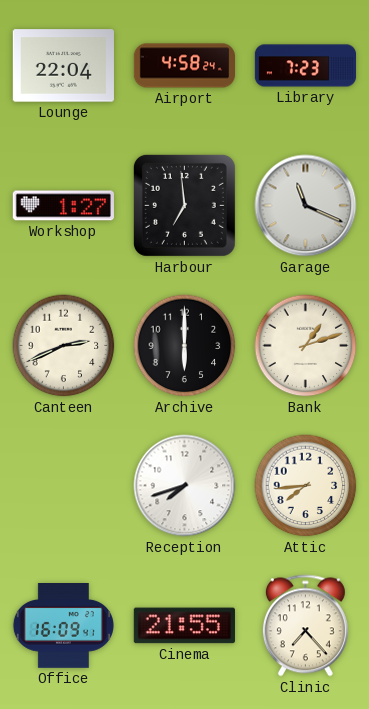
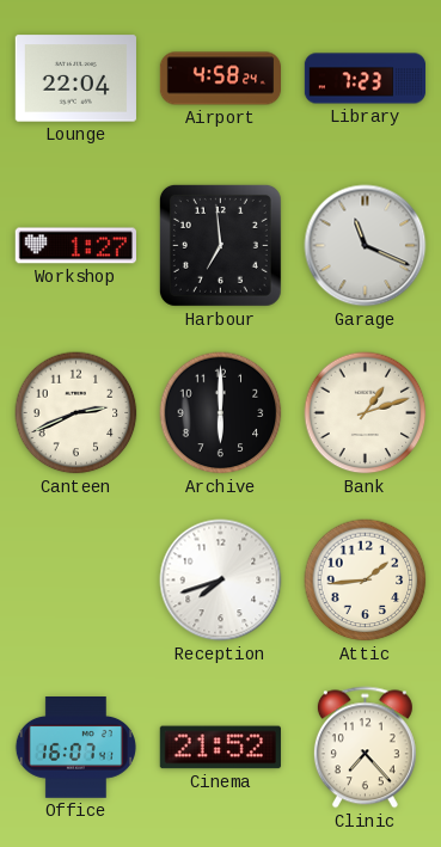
Attic: 7:44 -> 1:44 (366, 581)
Office: 16:09 -> 16:07 (75, 748)
Cinema: 21:55 -> 21:52 (220, 748)
